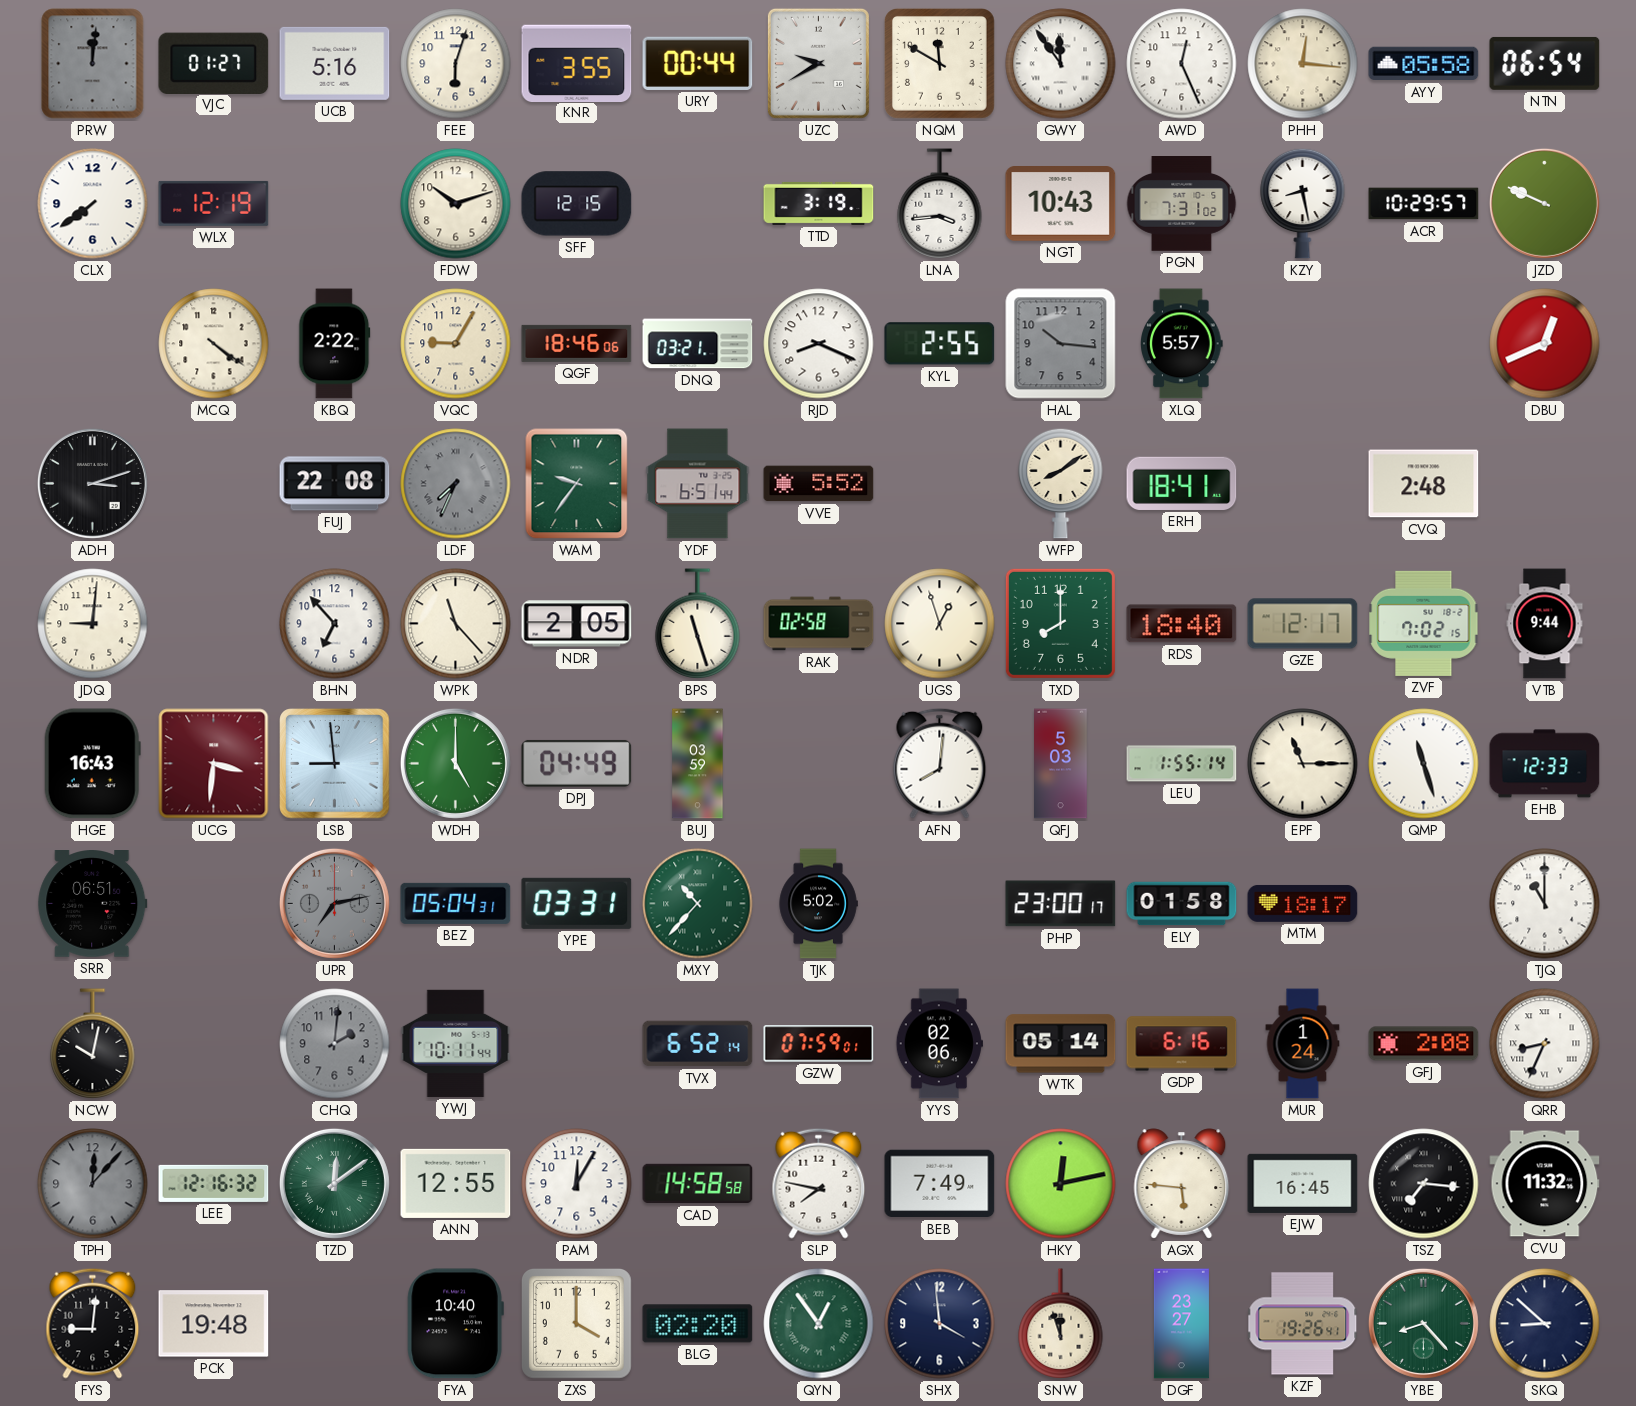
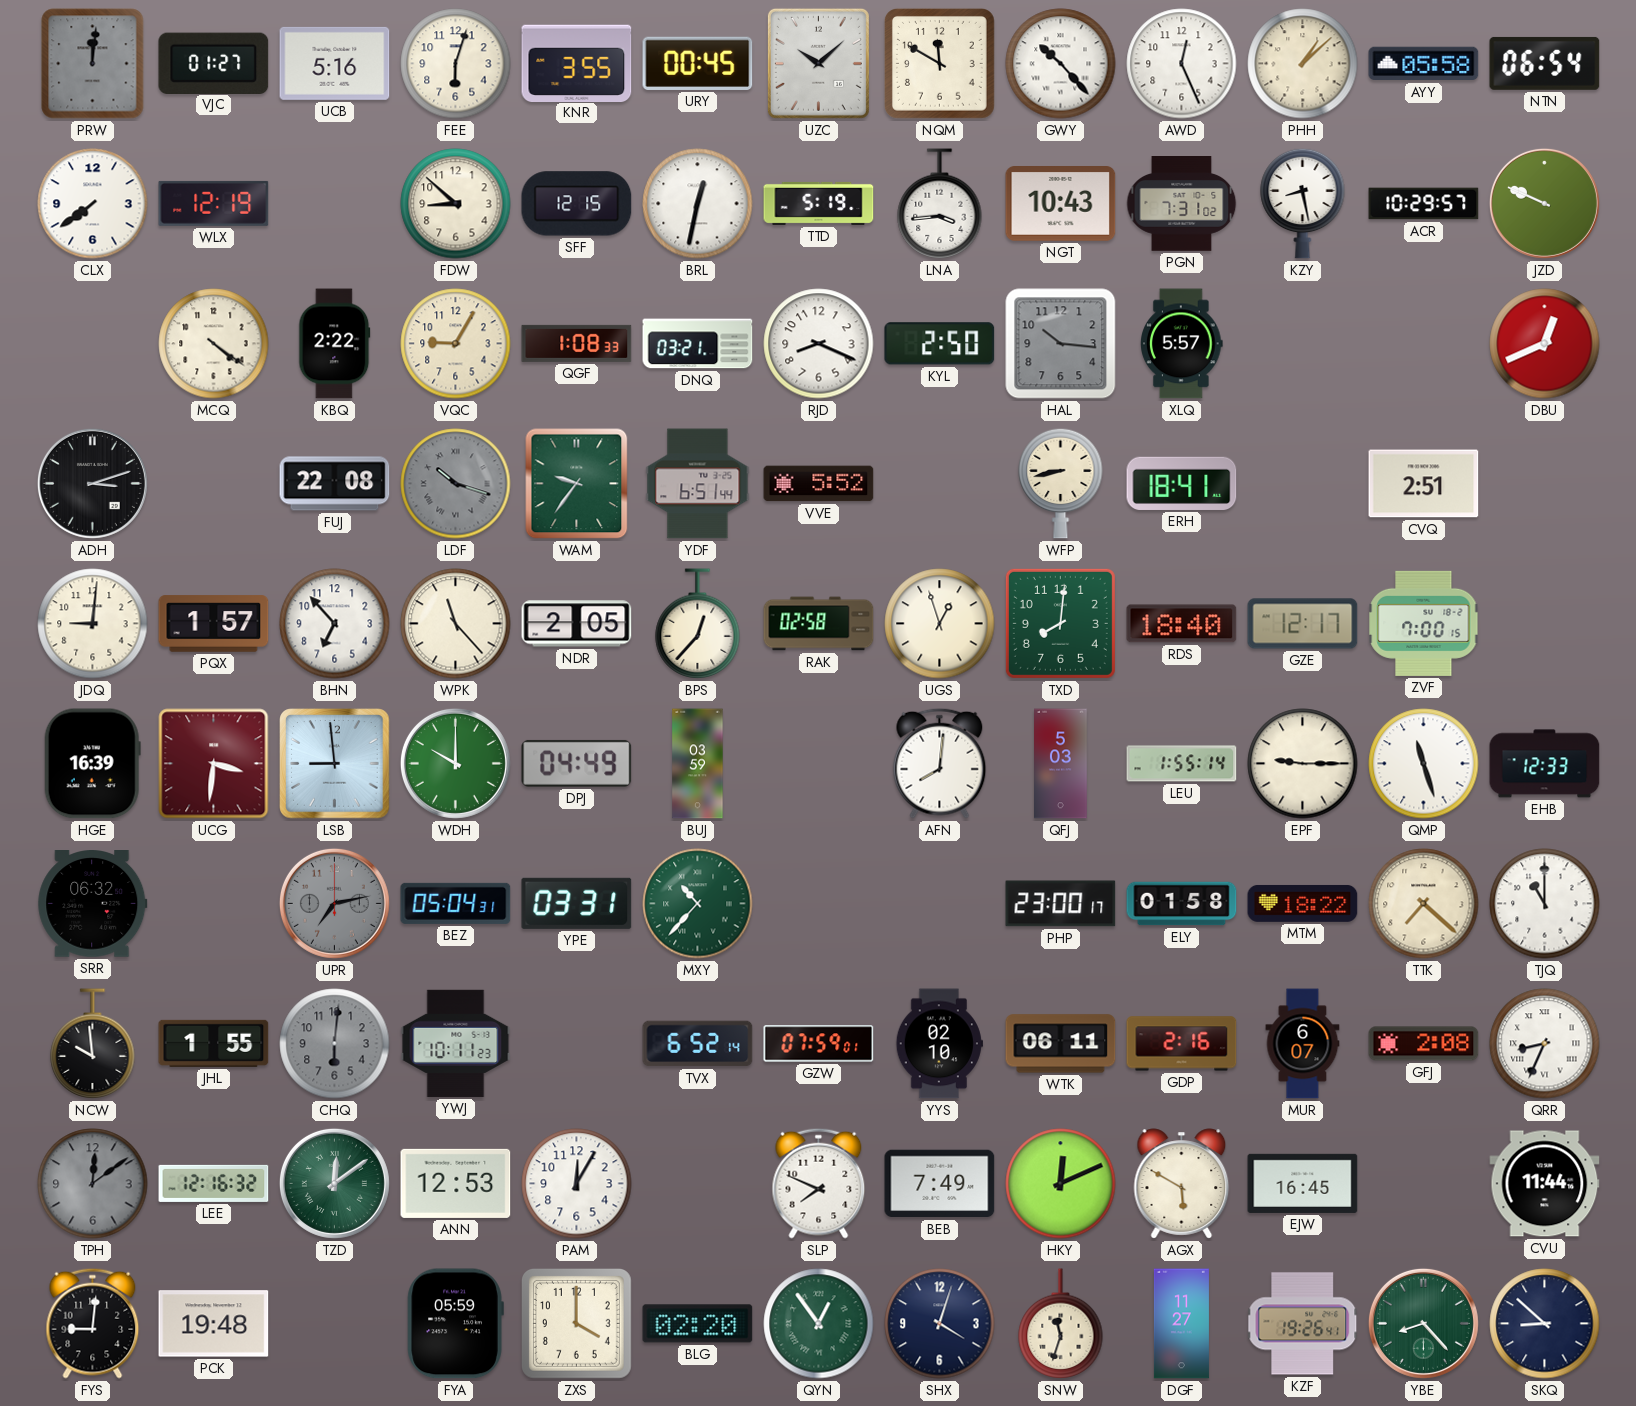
URY: 00:44 -> 00:45 (698, 63)
UZC: 9:40 -> 10:08 (818, 63)
GWY: 11:54 -> 10:23 (1061, 64)
PHH: 12:16 -> 1:08 (1303, 64)
FDW: 10:12 -> 8:52 (456, 204)
BRL: none -> 12:32 (698, 204)
TTD: 3:19 -> 5:19 (819, 203)
QGF: 18:46 -> 1:08 (577, 343)
KYL: 2:55 -> 2:50 (940, 344)
LDF: 7:34 -> 10:18 (456, 484)
WFP: 8:09 -> 8:43 (1061, 483)
CVQ: 2:48 -> 2:51 (1424, 484)
PQX: none -> 1:57 (214, 624)
BPS: 11:27 -> 12:37 (698, 624)
TXD: 8:00 -> 8:01 (1060, 623)
ZVF: 7:02 -> 7:00 (1424, 623)
VTB: 9:44 -> none (1545, 624)
HGE: 16:43 -> 16:39 (92, 764)
WDH: 5:00 -> 10:00 (455, 763)
EPF: 11:15 -> 9:15 (1303, 764)
SRR: 06:51 -> 06:32 (93, 904)
TJK: 5:02 -> none (818, 904)
MTM: 18:17 -> 18:22 (1303, 903)
TTK: none -> 7:22 (1424, 904)
NCW: 10:02 -> 9:59 (93, 1044)
JHL: none -> 1:55 (214, 1043)
CHQ: 2:01 -> 6:01 (335, 1044)
YWJ: 10:11:44 -> 10:11:23 (456, 1043)
YYS: 02:06 -> 02:10 (939, 1044)
WTK: 05:14 -> 06:11 (1061, 1044)
GDP: 6:16 -> 2:16 (1182, 1044)
MUR: 1:24 -> 6:07 (1303, 1044)
TPH: 12:07 -> 12:09 (93, 1184)
ANN: 12:55 -> 12:53 (456, 1183)
CAD: 14:58 -> none (698, 1184)
SLP: 7:47 -> 7:49 (819, 1183)
HKY: 12:13 -> 12:11 (1061, 1184)
AGX: 5:46 -> 5:50 (1182, 1184)
TSZ: 7:16 -> none (1424, 1184)
CVU: 11:32 -> 11:44 (1545, 1184)
FYA: 10:40 -> 05:59 (455, 1324)
SHX: 3:59 -> 4:03 (940, 1324)
SNW: 11:57 -> 11:33 (1061, 1324)
DGF: 23:27 -> 11:27 (1181, 1324)
